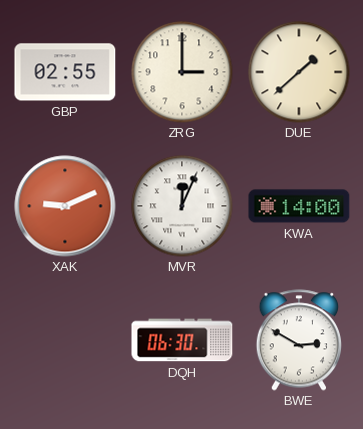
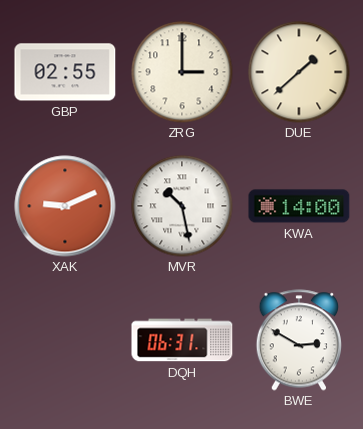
MVR: 12:04 -> 10:28 (182, 206)
DQH: 06:30 -> 06:31 (182, 340)
